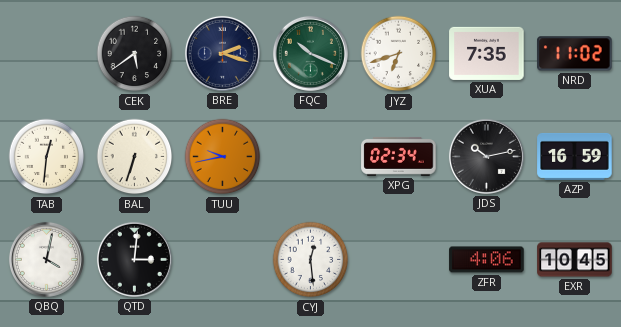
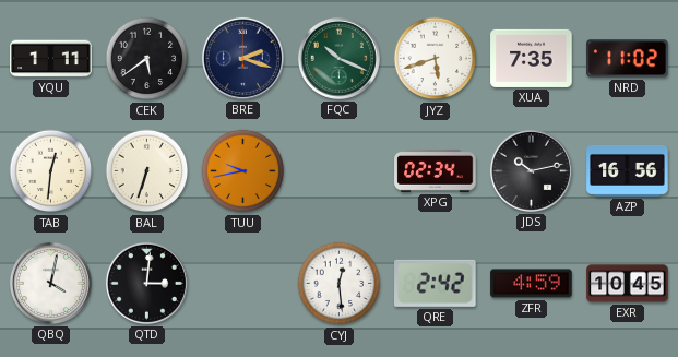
YQU: none -> 1:11 (51, 59)
JYZ: 6:42 -> 5:42 (436, 59)
AZP: 16:59 -> 16:56 (628, 170)
QRE: none -> 2:42 (436, 283)
ZFR: 4:06 -> 4:59 (532, 284)
